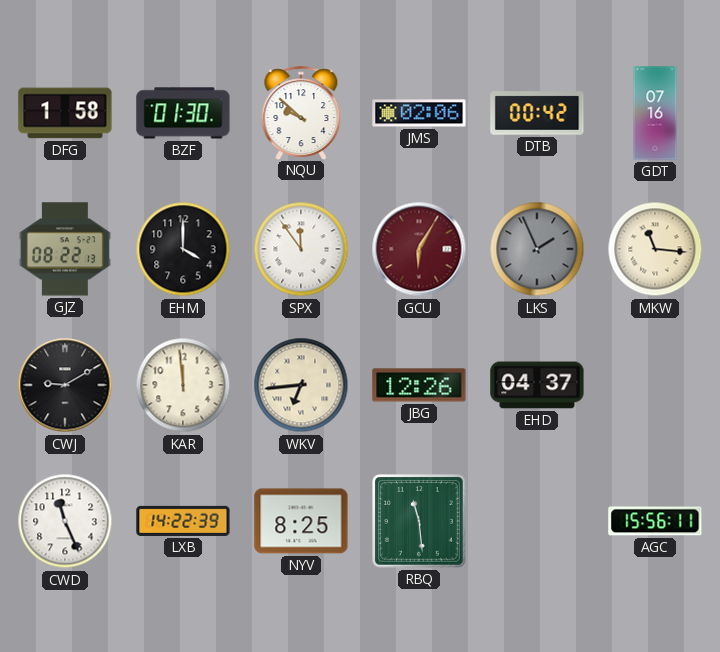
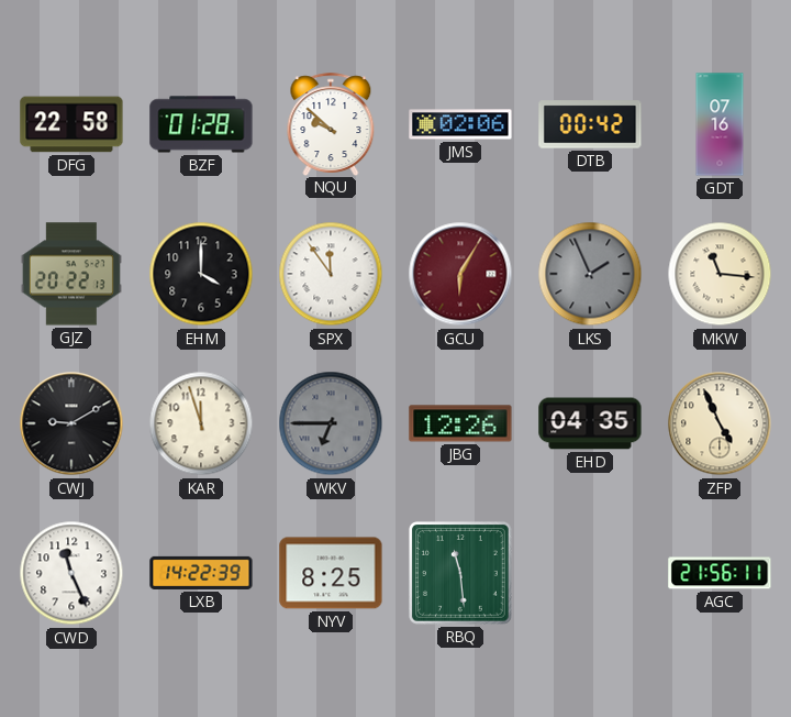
DFG: 1:58 -> 22:58 (71, 124)
BZF: 01:30 -> 01:28 (201, 124)
GJZ: 08:22 -> 20:22 (71, 274)
KAR: 11:59 -> 11:57 (201, 423)
WKV: 6:44 -> 6:45 (331, 423)
WKV dial: cream -> grey (331, 423)
EHD: 04:37 -> 04:35 (590, 423)
ZFP: none -> 4:56 (720, 423)
AGC: 15:56 -> 21:56 (720, 573)
